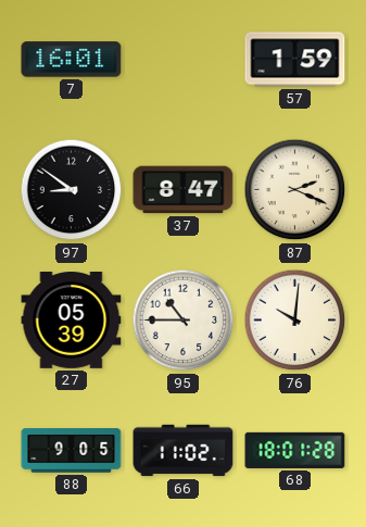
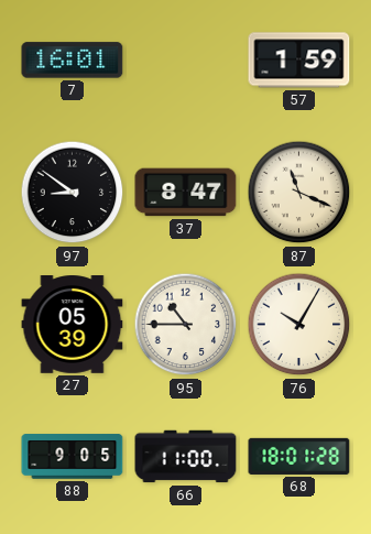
87: 2:19 -> 11:19 (299, 193)
76: 10:01 -> 10:05 (299, 325)
66: 11:02 -> 11:00 (186, 457)
